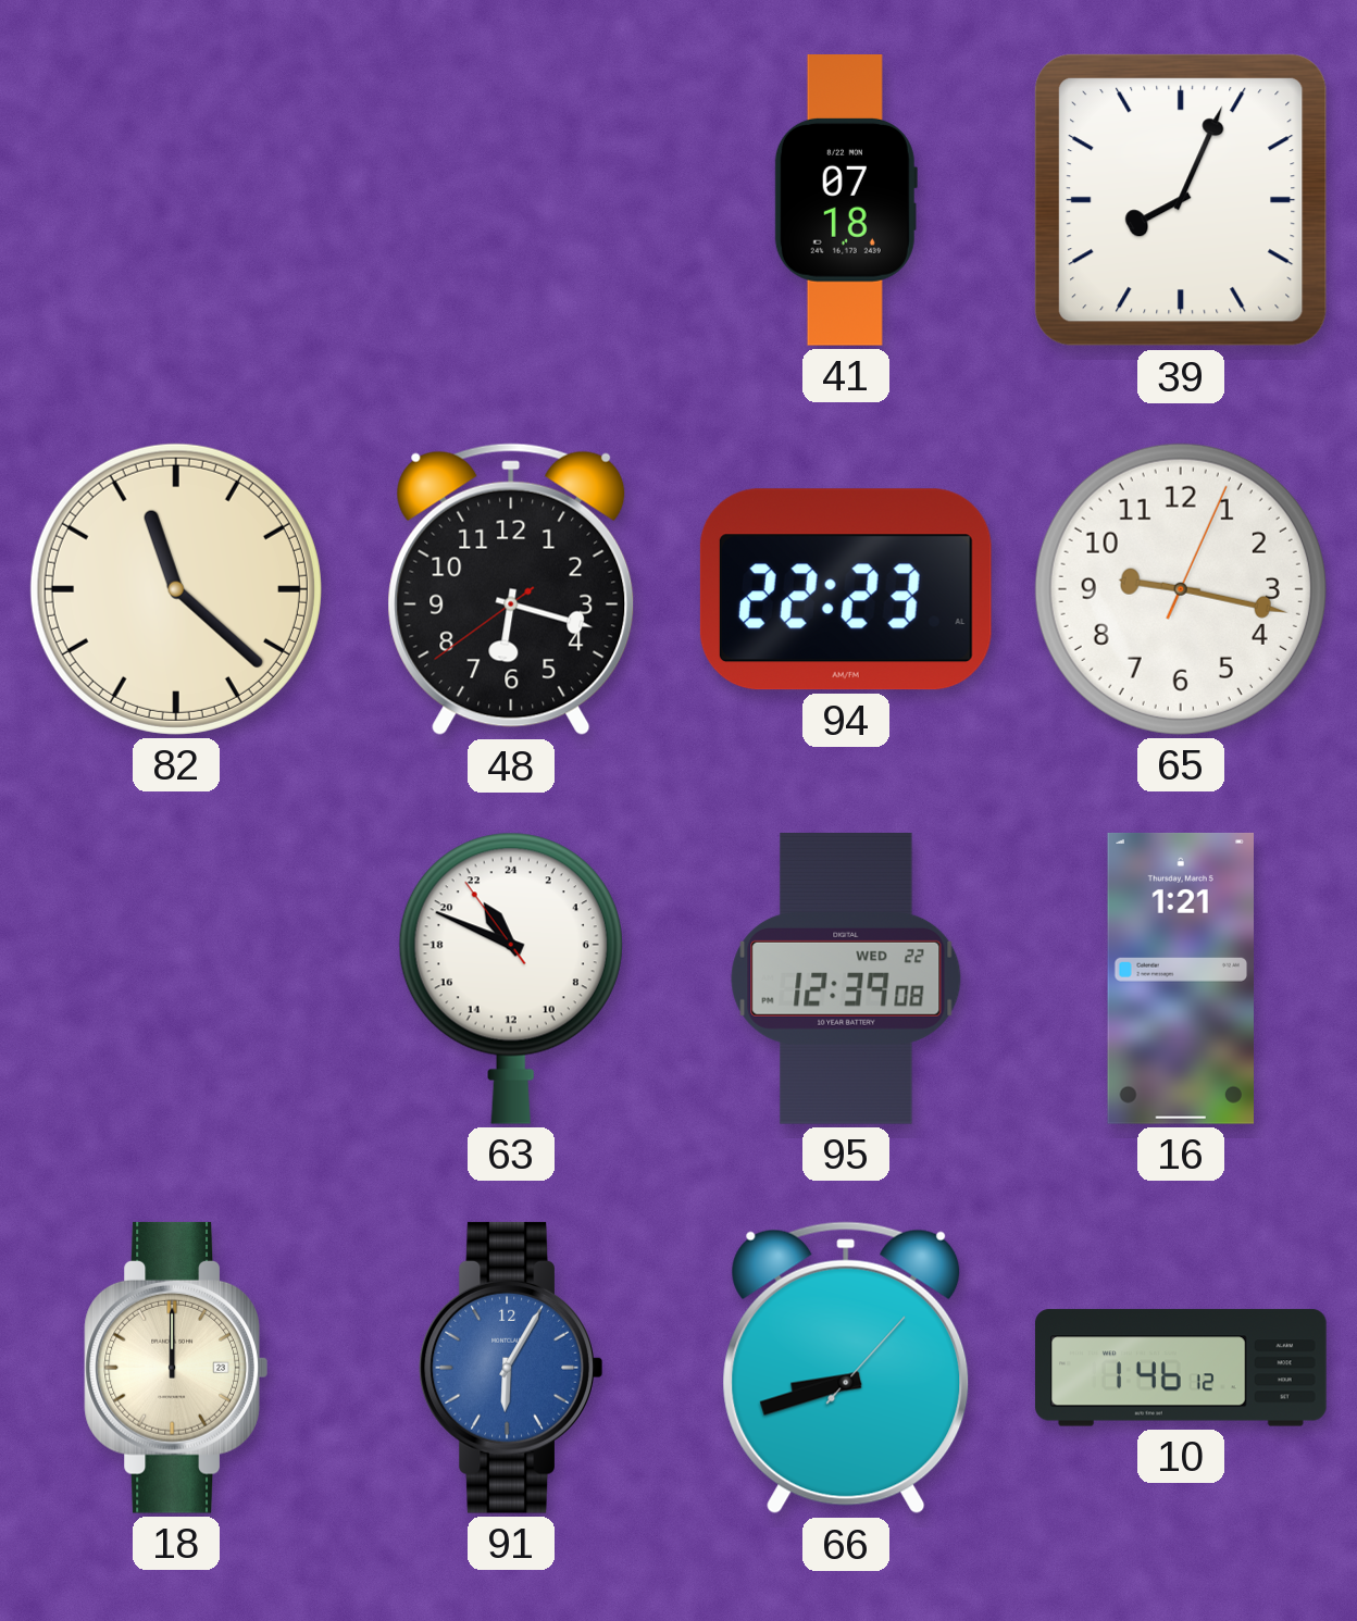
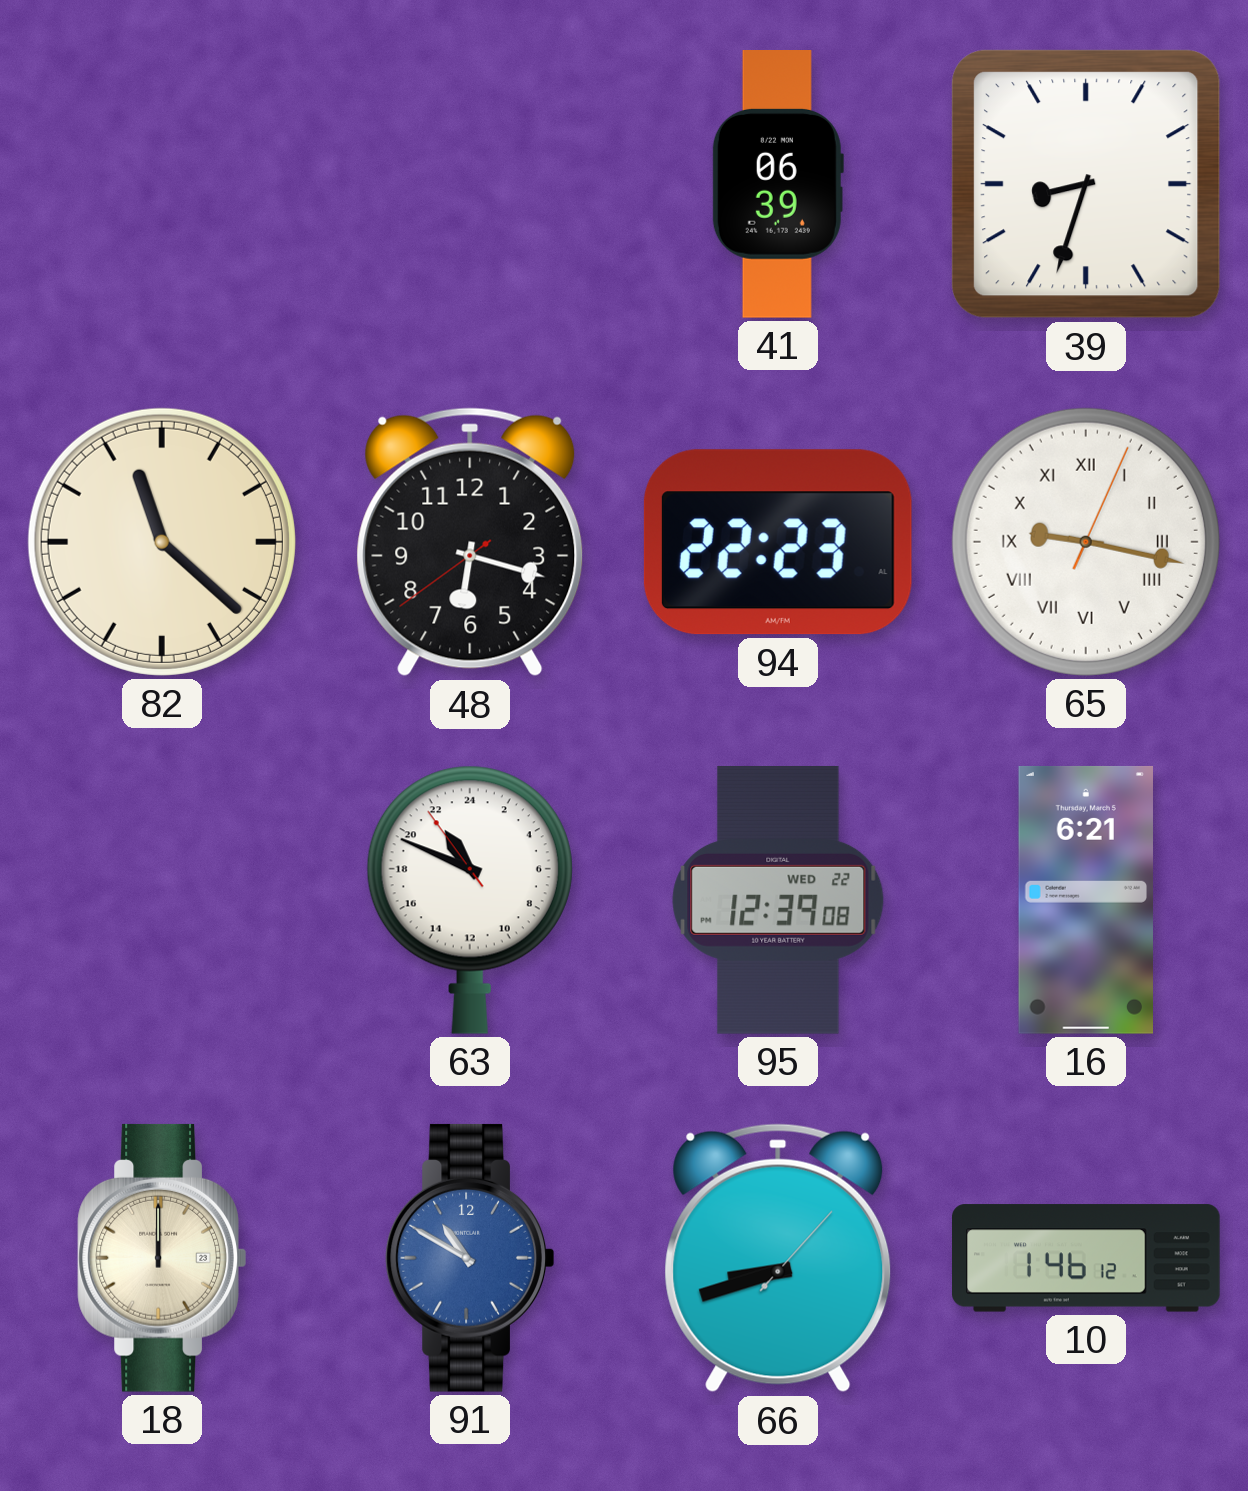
41: 07:18 -> 06:39 (778, 185)
39: 8:04 -> 8:33 (1086, 184)
65 numerals: Arabic -> Roman (1086, 542)
16: 1:21 -> 6:21 (1086, 900)
91: 6:05 -> 10:50 (470, 1258)
